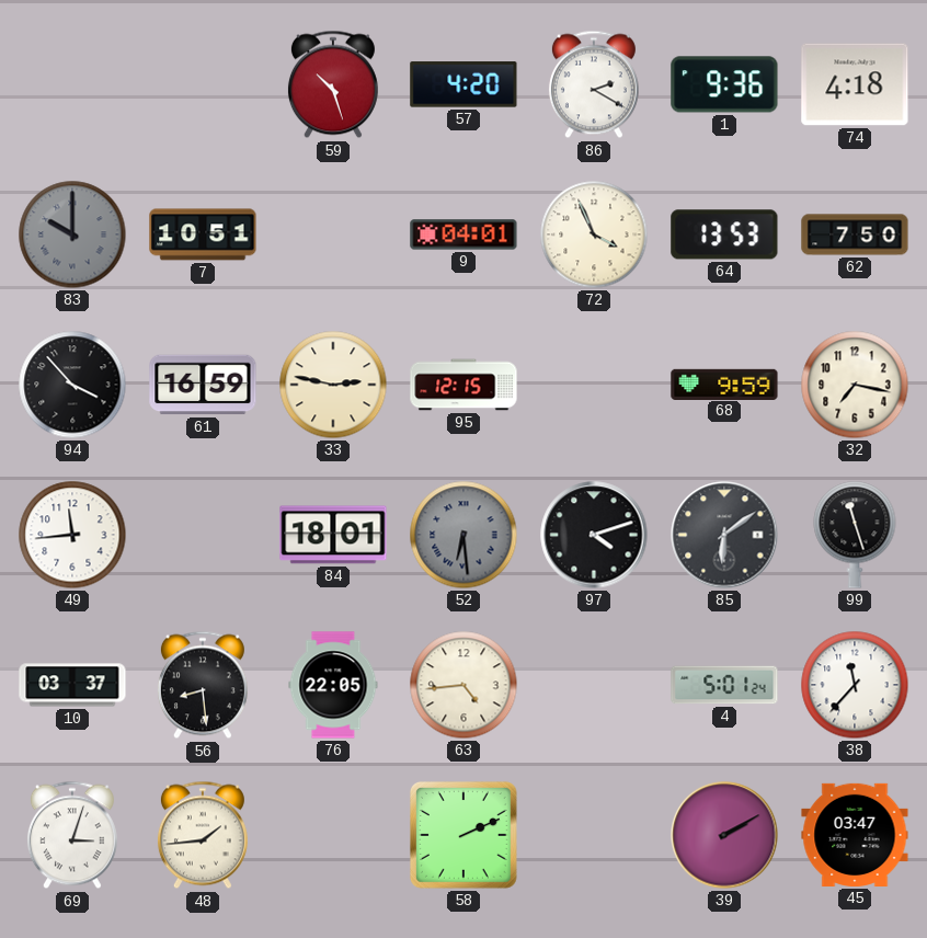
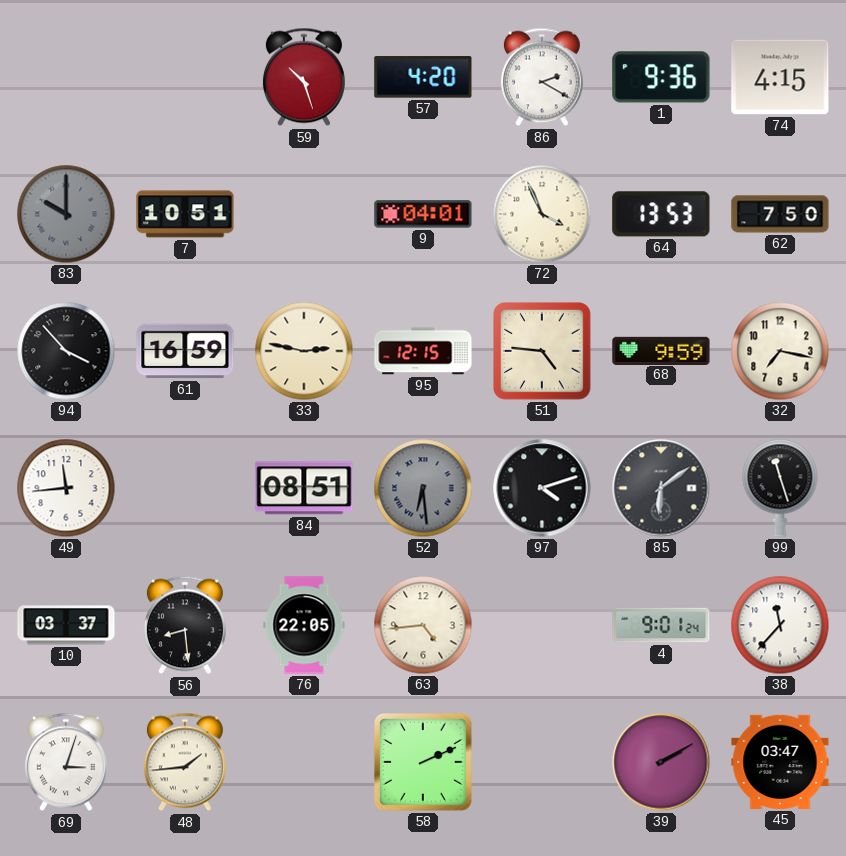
74: 4:18 -> 4:15 (780, 77)
51: none -> 4:46 (543, 352)
84: 18:01 -> 08:51 (304, 488)
4: 5:01 -> 9:01 (661, 625)
